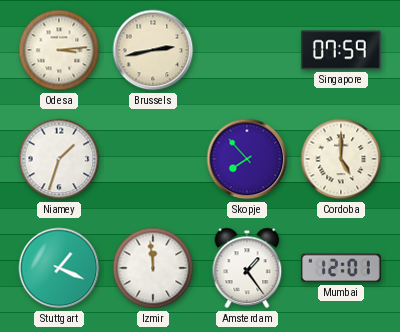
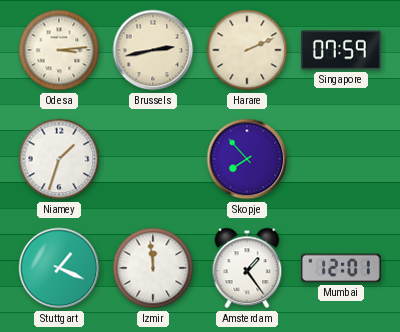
Harare: none -> 2:11 (247, 50)
Cordoba: 5:00 -> none (341, 159)
